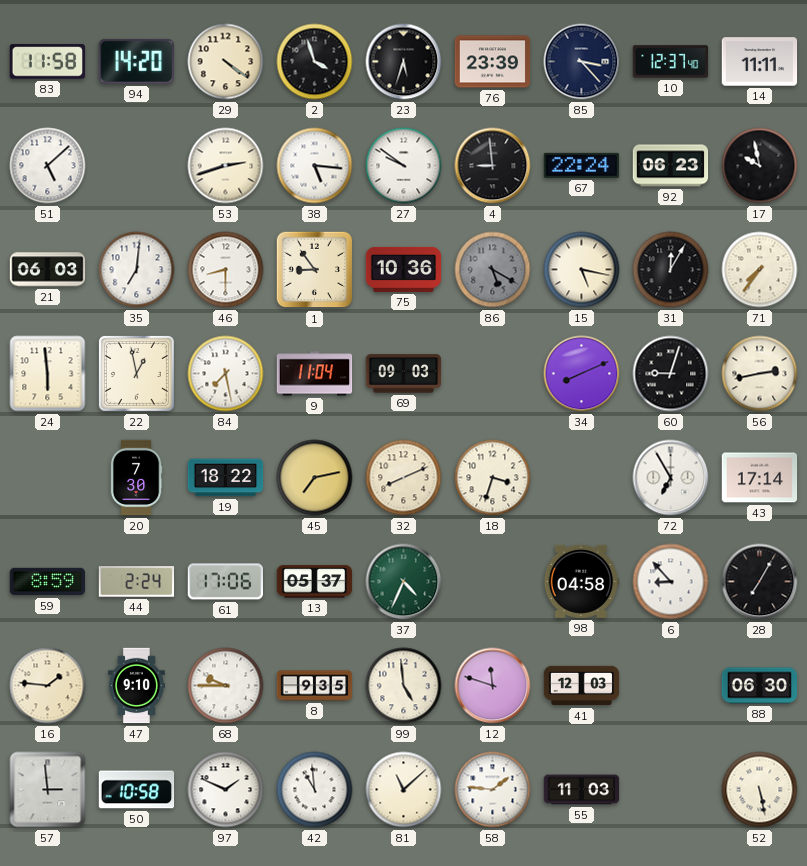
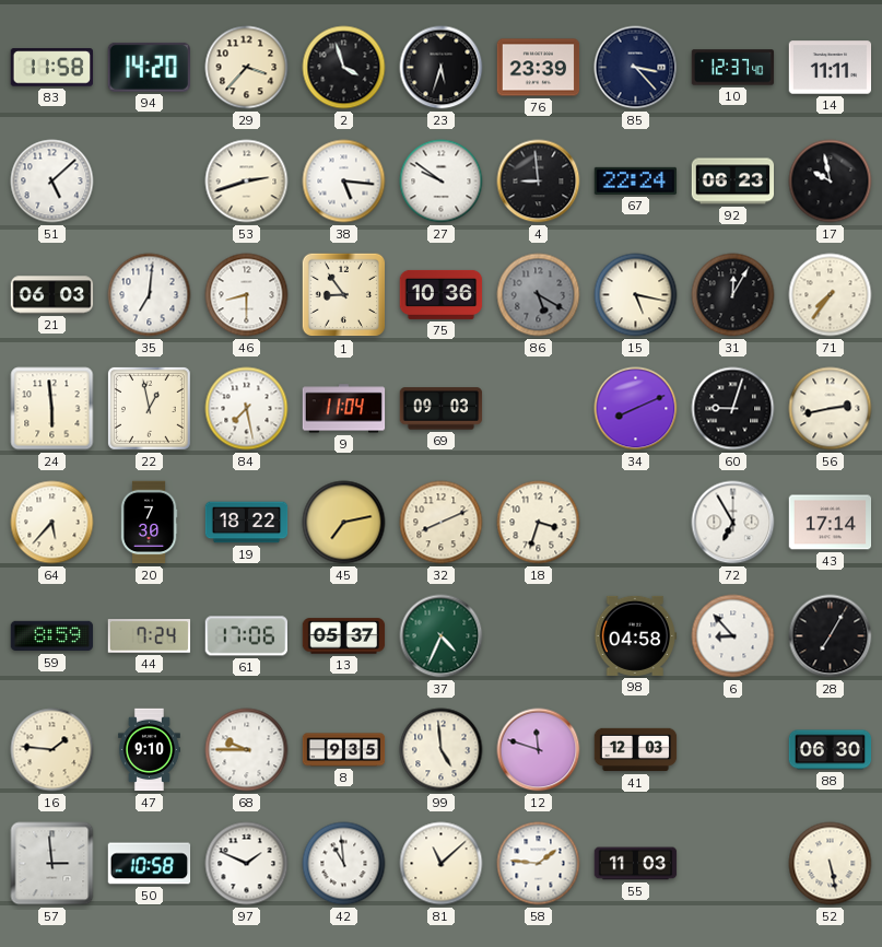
29: 4:21 -> 3:37 (247, 68)
64: none -> 5:37 (52, 523)
44: 2:24 -> 7:24 (150, 636)
